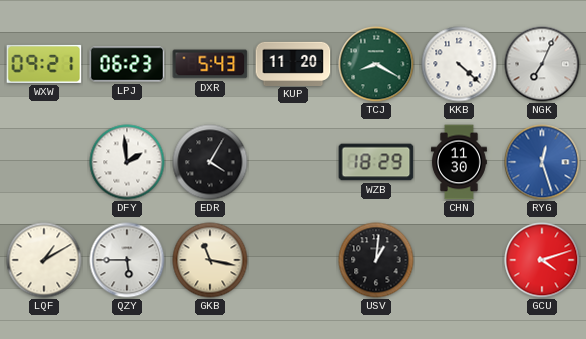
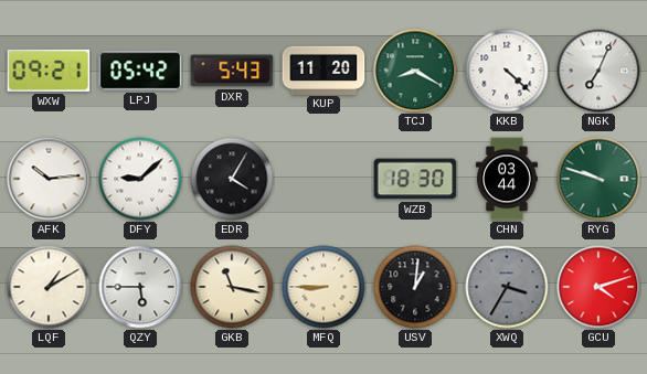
LPJ: 06:23 -> 05:42 (140, 71)
AFK: none -> 10:14 (49, 179)
DFY: 1:59 -> 9:08 (140, 179)
WZB: 18:29 -> 18:30 (415, 179)
CHN: 11:30 -> 03:44 (507, 179)
RYG: 12:27 -> 9:48 (598, 179)
RYG dial: blue -> green (598, 179)
MFQ: none -> 8:45 (324, 287)
XWQ: none -> 3:35 (507, 287)
